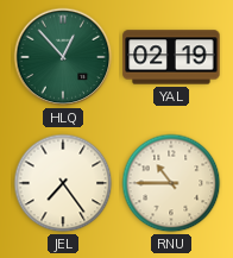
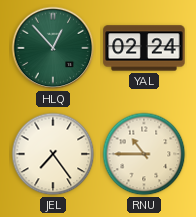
YAL: 02:19 -> 02:24 (144, 48)
